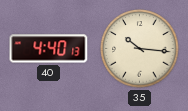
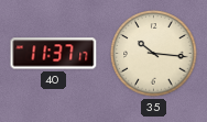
40: 4:40 -> 11:37 (54, 54)
